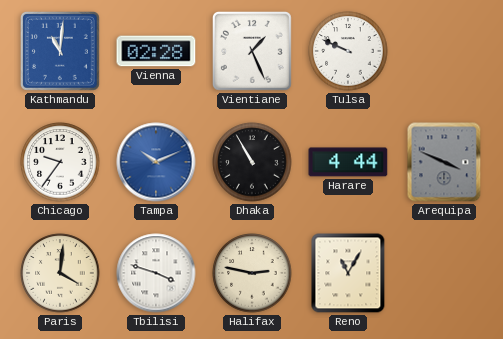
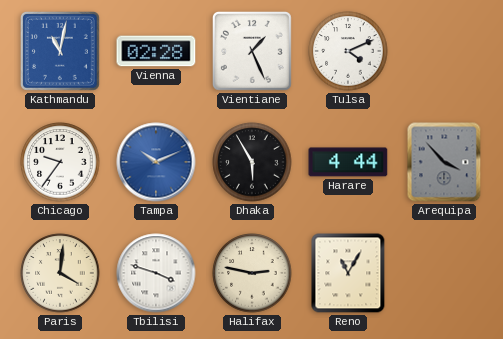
Kathmandu: 11:01 -> 11:02 (60, 51)
Tulsa: 9:49 -> 4:11 (348, 51)
Dhaka: 10:55 -> 5:55 (252, 162)
Arequipa: 3:49 -> 3:53 (444, 162)
